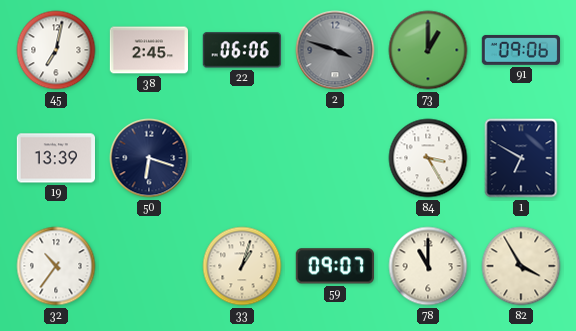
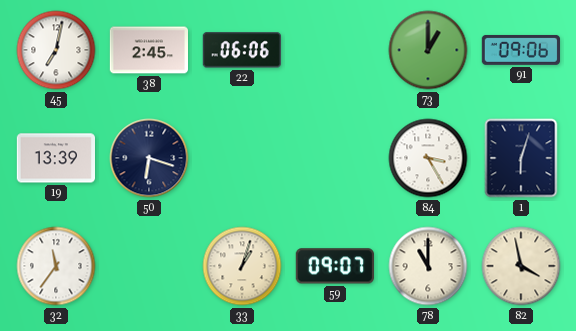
2: 3:48 -> none (335, 50)
1: 6:50 -> 6:03 (521, 158)
32: 10:36 -> 11:36 (56, 266)
82: 3:55 -> 3:58 (521, 266)
